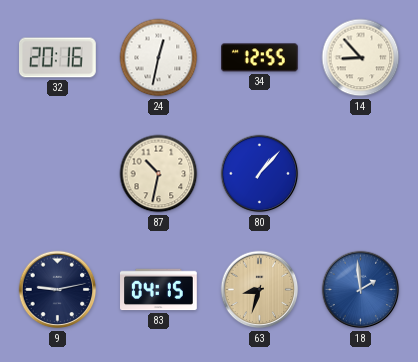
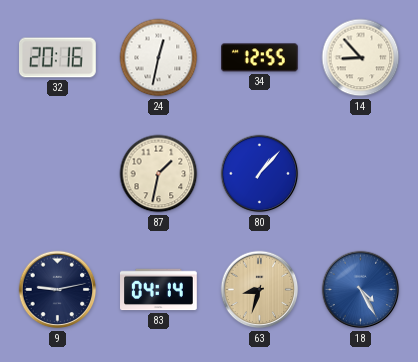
87: 10:32 -> 1:32 (159, 174)
83: 04:15 -> 04:14 (159, 290)
18: 1:59 -> 4:25 (361, 290)
